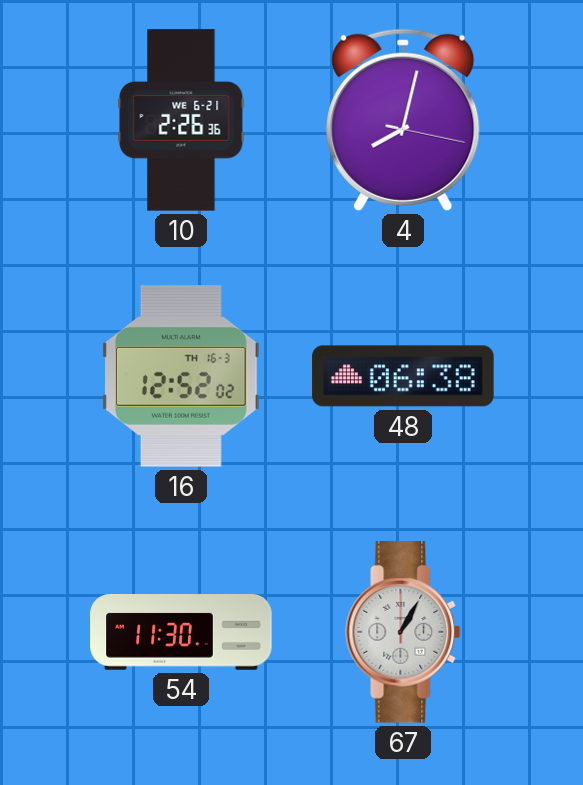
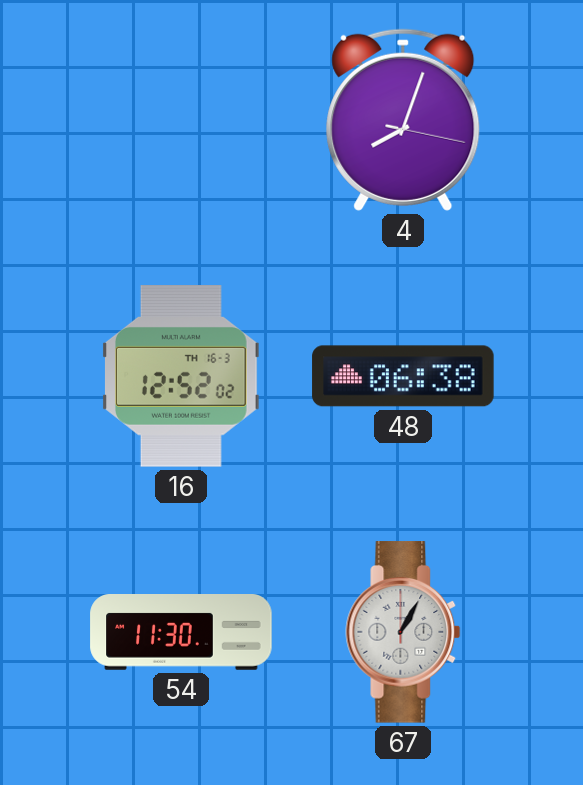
10: 2:26 -> none (181, 120)
4: 8:02 -> 8:03 (403, 120)
